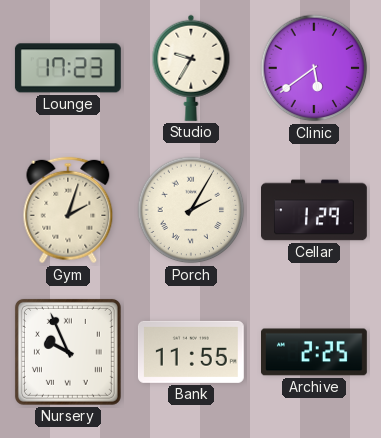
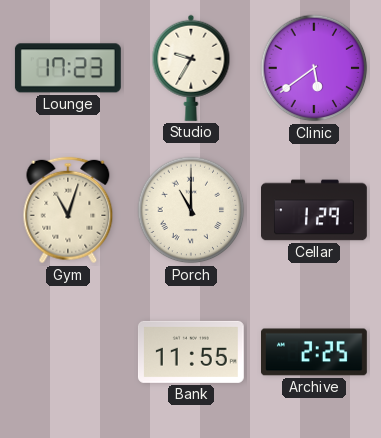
Gym: 2:03 -> 11:03 (68, 210)
Porch: 2:05 -> 11:00 (191, 210)
Nursery: 9:56 -> none (68, 352)
